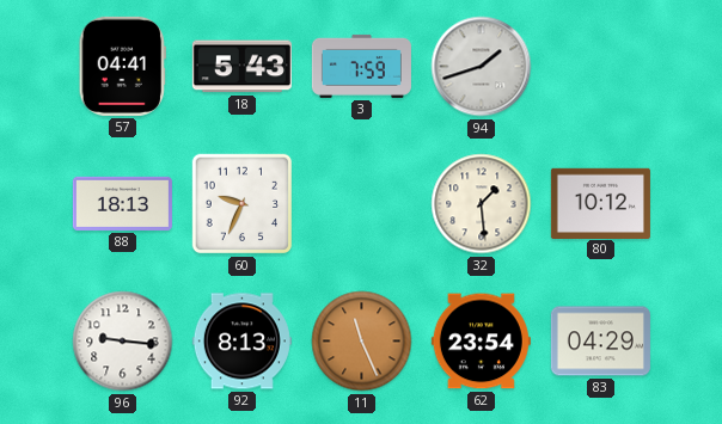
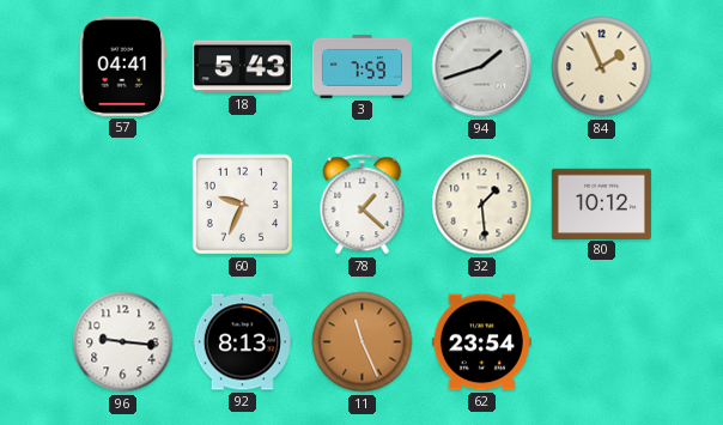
84: none -> 1:56 (602, 67)
88: 18:13 -> none (122, 203)
78: none -> 1:22 (363, 205)
83: 04:29 -> none (600, 342)
